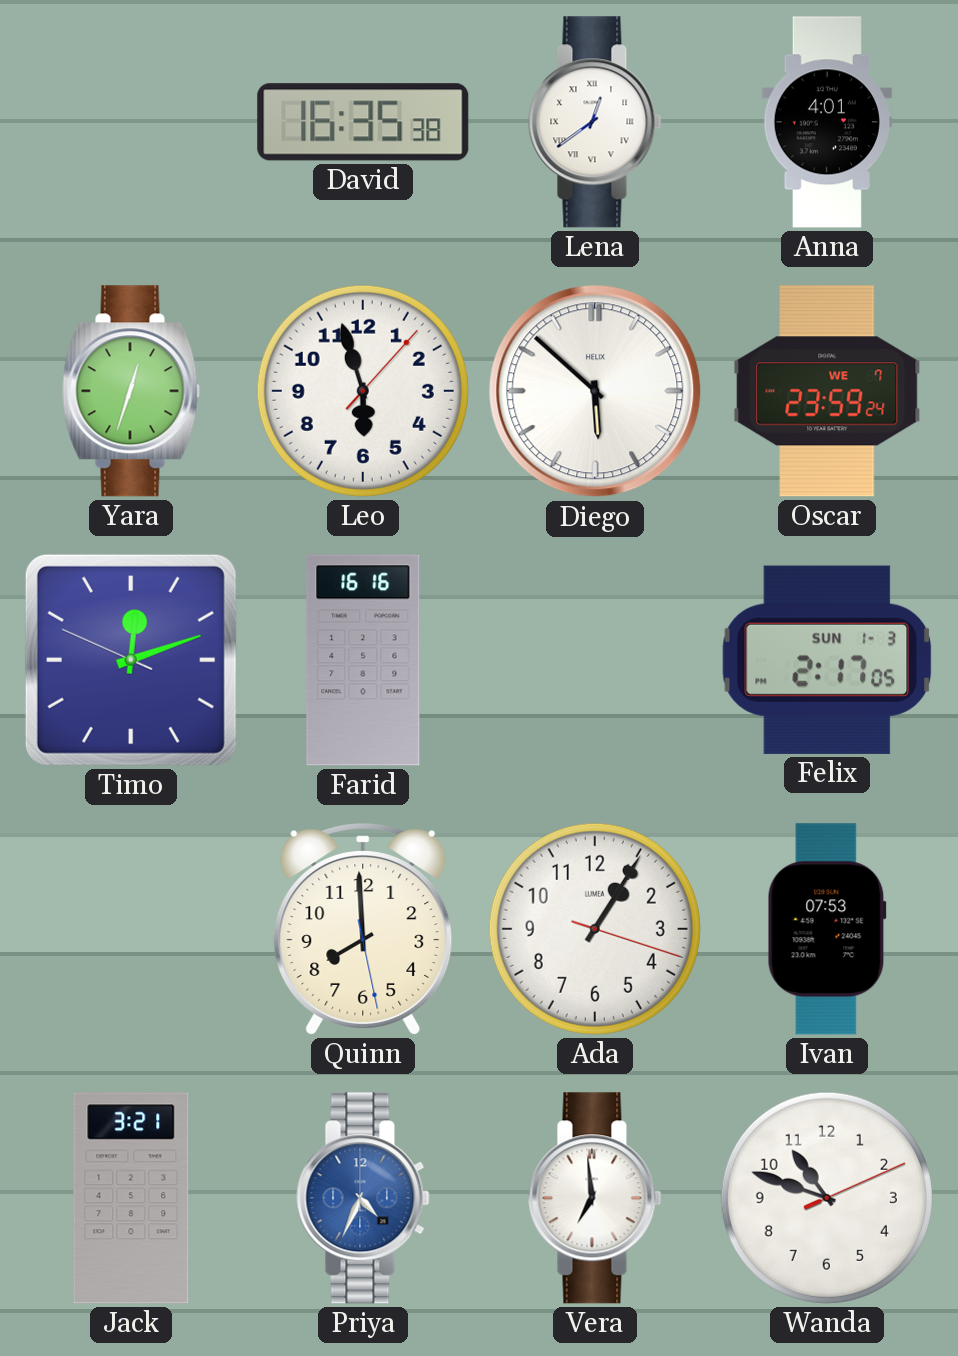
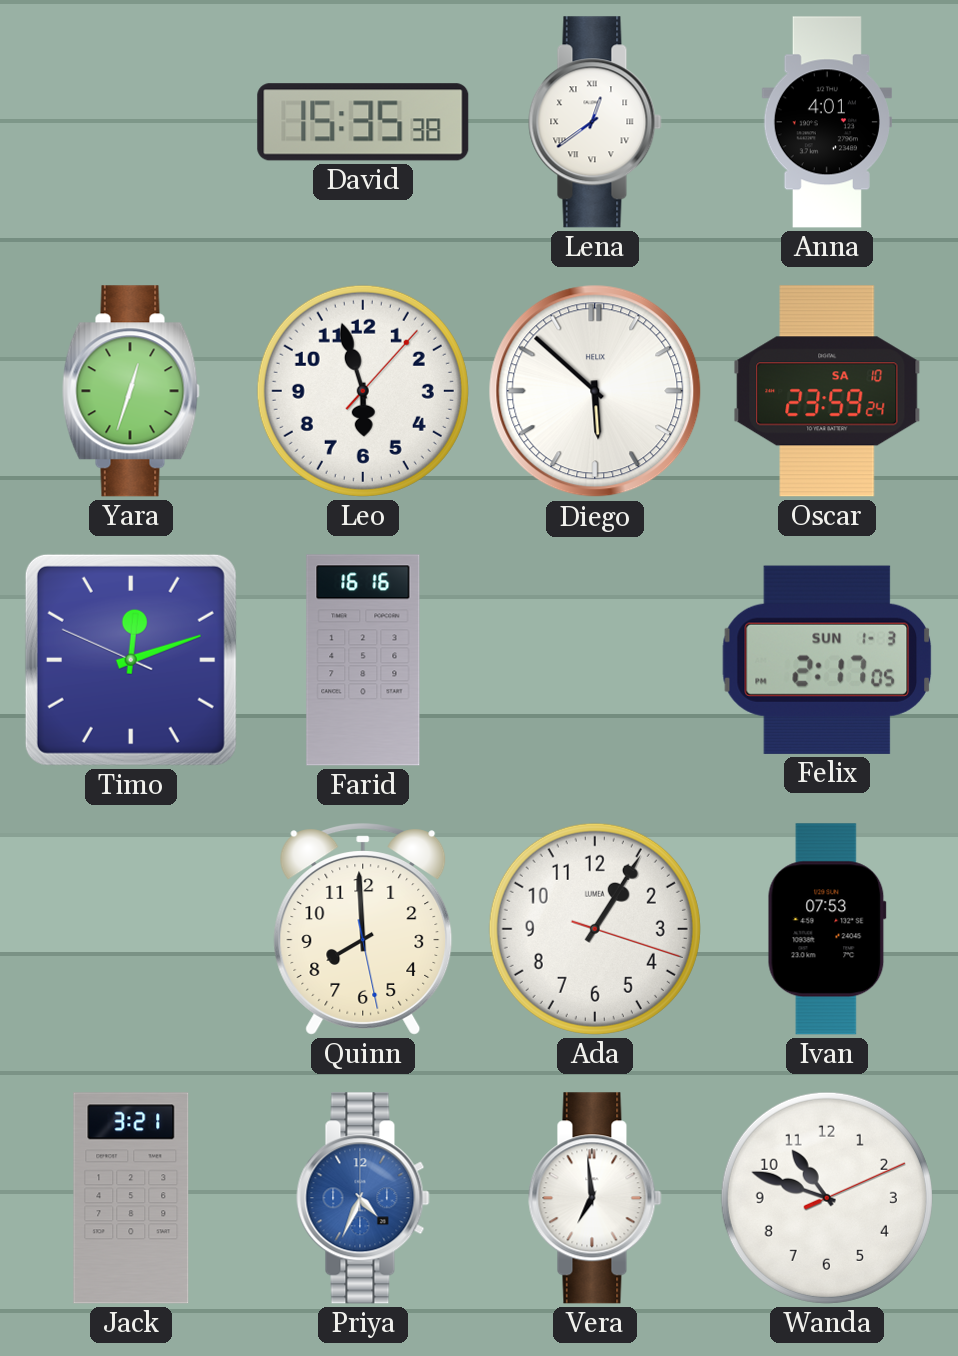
David: 16:35 -> 15:35 (363, 122)
Oscar date: WE 7 -> SA 10 (827, 391)
